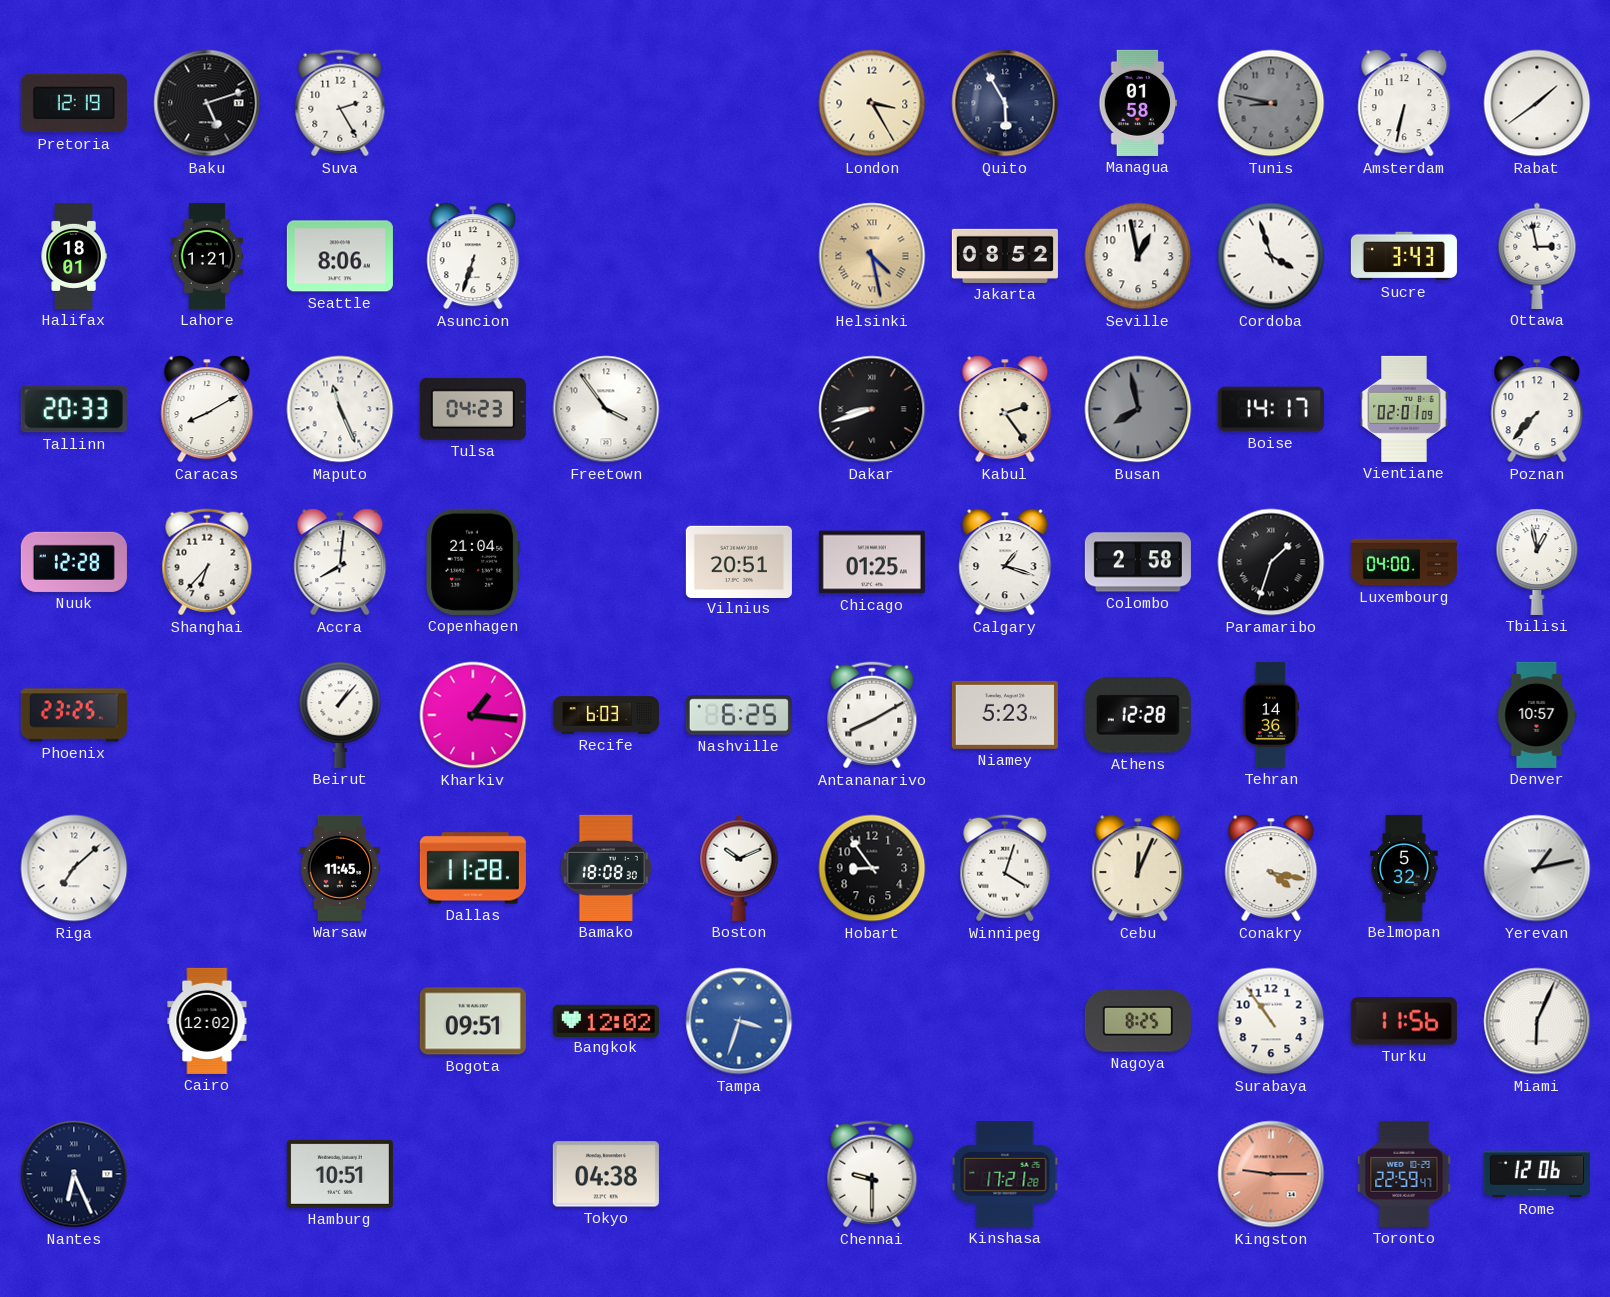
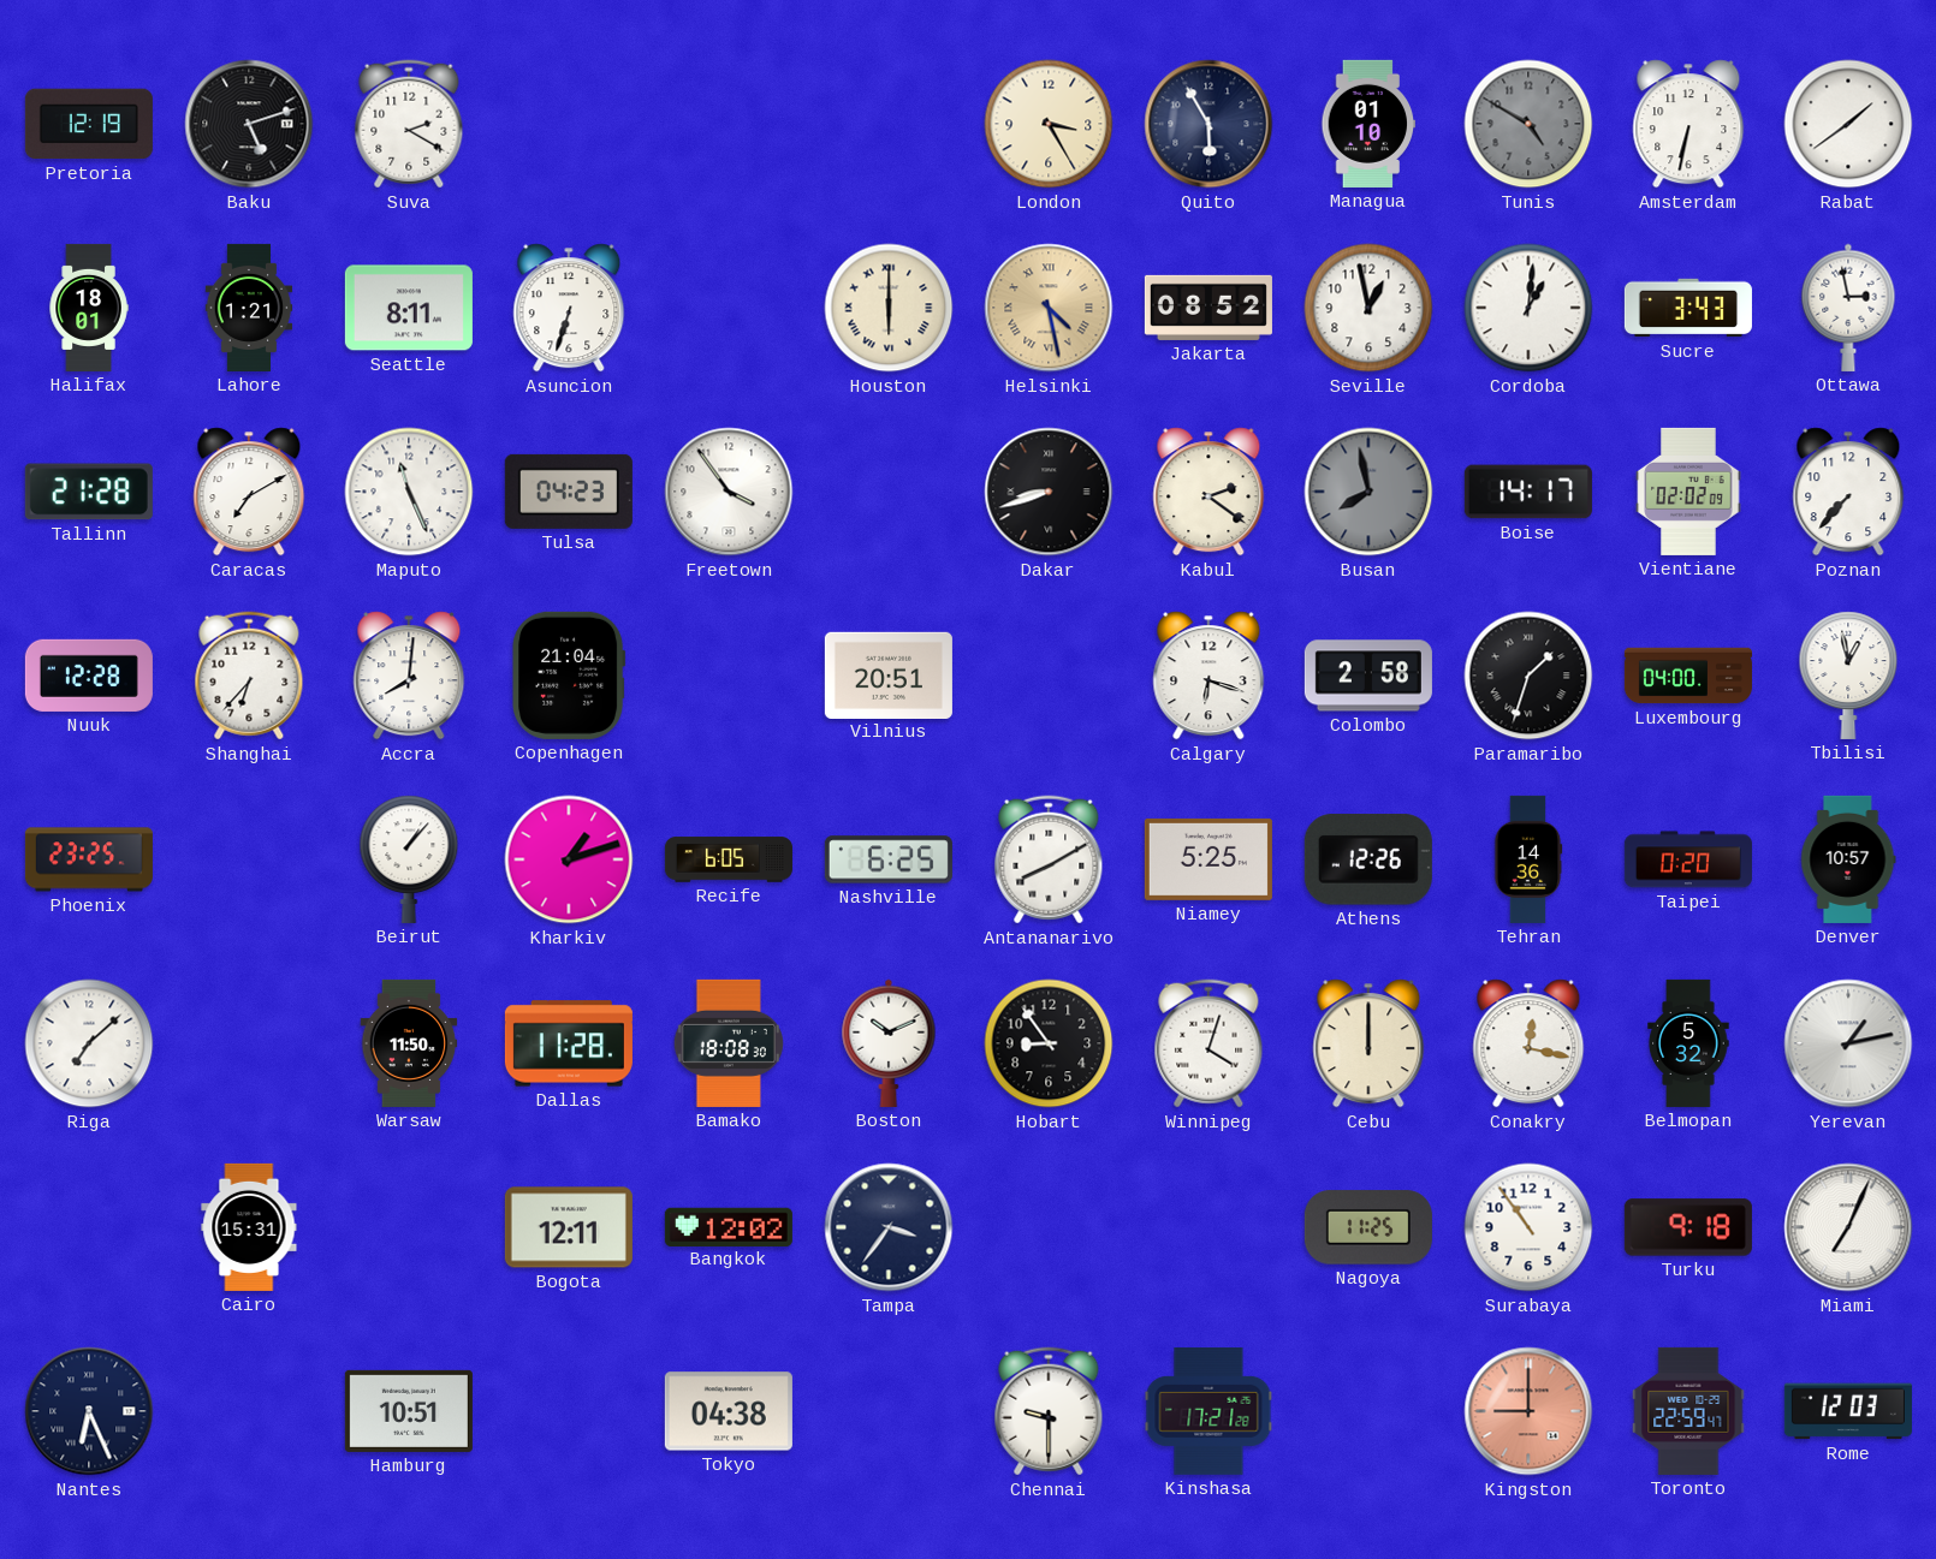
Suva: 2:25 -> 2:20 (409, 124)
Managua: 01:58 -> 01:10 (1368, 124)
Tunis: 8:47 -> 4:50 (1528, 124)
Seattle: 8:06 -> 8:11 (409, 308)
Houston: none -> 6:00 (889, 308)
Cordoba: 3:57 -> 1:01 (1528, 308)
Tallinn: 20:33 -> 21:28 (89, 492)
Caracas: 8:10 -> 7:10 (249, 492)
Kabul: 2:24 -> 2:21 (1208, 492)
Vientiane: 02:01 -> 02:02 (1688, 492)
Chicago: 01:25 -> none (872, 562)
Calgary: 1:18 -> 6:18 (1208, 676)
Kharkiv: 1:16 -> 1:12 (569, 859)
Recife: 6:03 -> 6:05 (729, 859)
Niamey: 5:23 -> 5:25 (1208, 859)
Athens: 12:28 -> 12:26 (1368, 859)
Taipei: none -> 0:20 (1688, 859)
Warsaw: 11:45 -> 11:50 (409, 1043)
Cebu: 12:04 -> 12:00 (1368, 1043)
Conakry: 4:17 -> 12:17 (1528, 1043)
Cairo: 12:02 -> 15:31 (249, 1227)
Bogota: 09:51 -> 12:11 (569, 1227)
Tampa: 3:33 -> 3:36 (889, 1227)
Tampa dial: blue -> navy (889, 1227)
Nagoya: 8:25 -> 11:25 (1368, 1227)
Turku: 11:56 -> 9:18 (1688, 1227)
Miami: 6:04 -> 7:04 (1848, 1227)
Kingston: 9:15 -> 9:00 (1528, 1411)
Rome: 12:06 -> 12:03 (1848, 1411)
